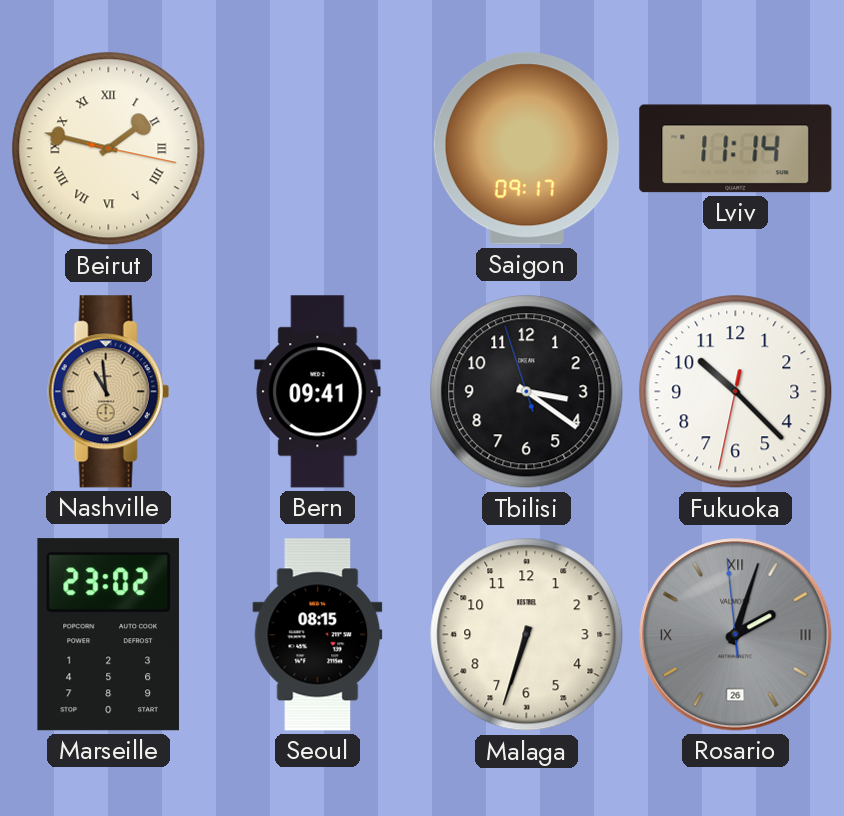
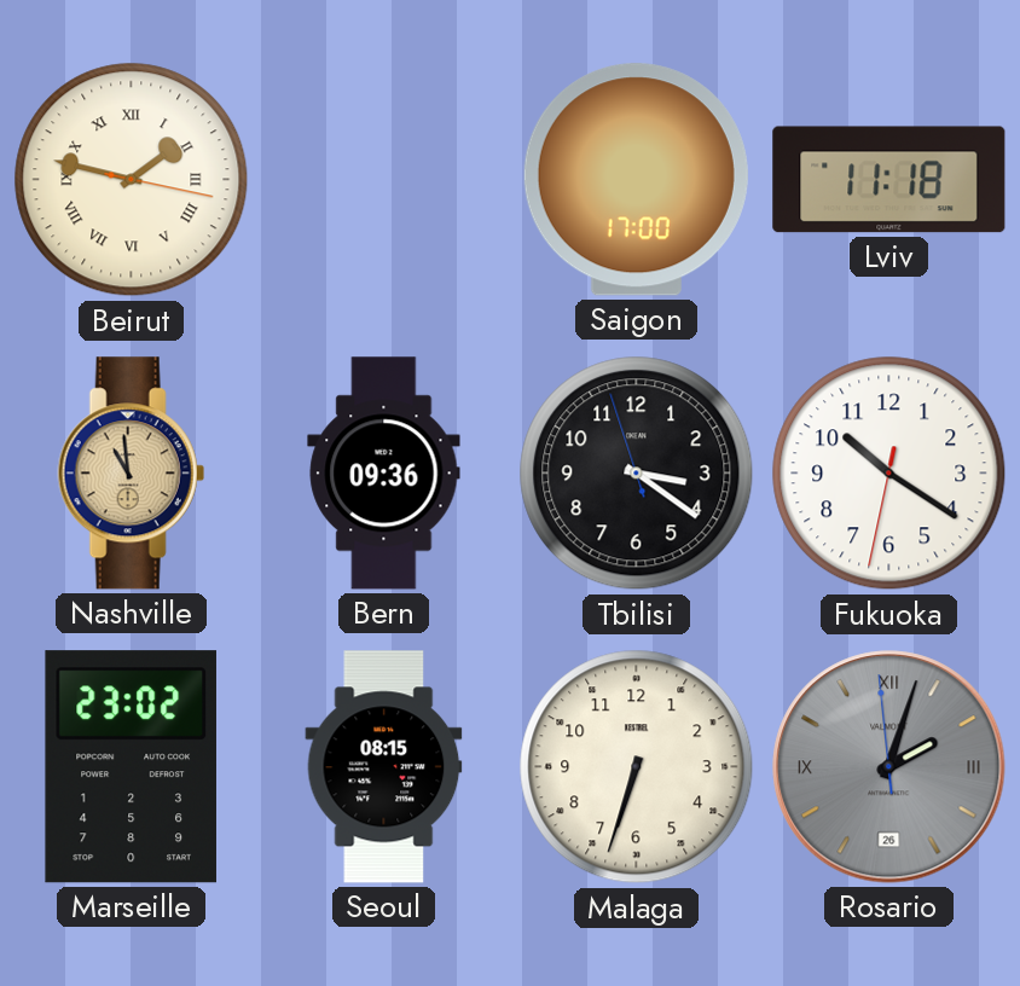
Saigon: 09:17 -> 17:00 (636, 180)
Lviv: 11:14 -> 11:18 (889, 180)
Bern: 09:41 -> 09:36 (384, 474)
Fukuoka: 10:22 -> 10:20 (889, 474)
